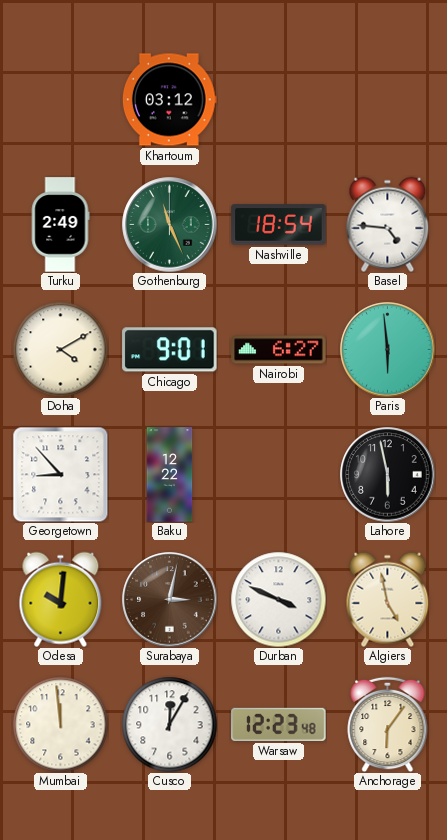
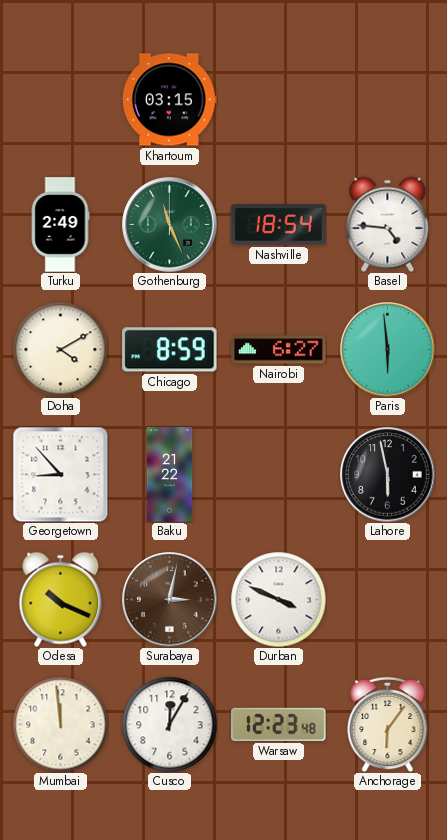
Khartoum: 03:12 -> 03:15 (169, 100)
Chicago: 9:01 -> 8:59 (170, 350)
Baku: 12:22 -> 21:22 (170, 475)
Odesa: 10:01 -> 10:19 (61, 599)
Algiers: 4:58 -> none (388, 599)
